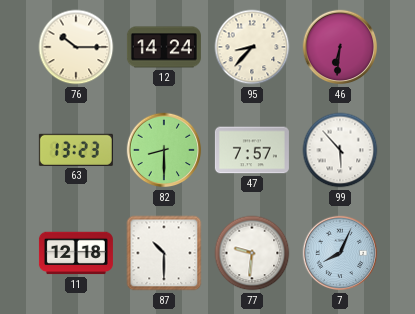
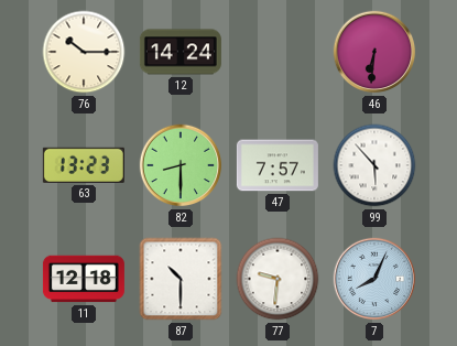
95: 8:37 -> none (252, 47)
